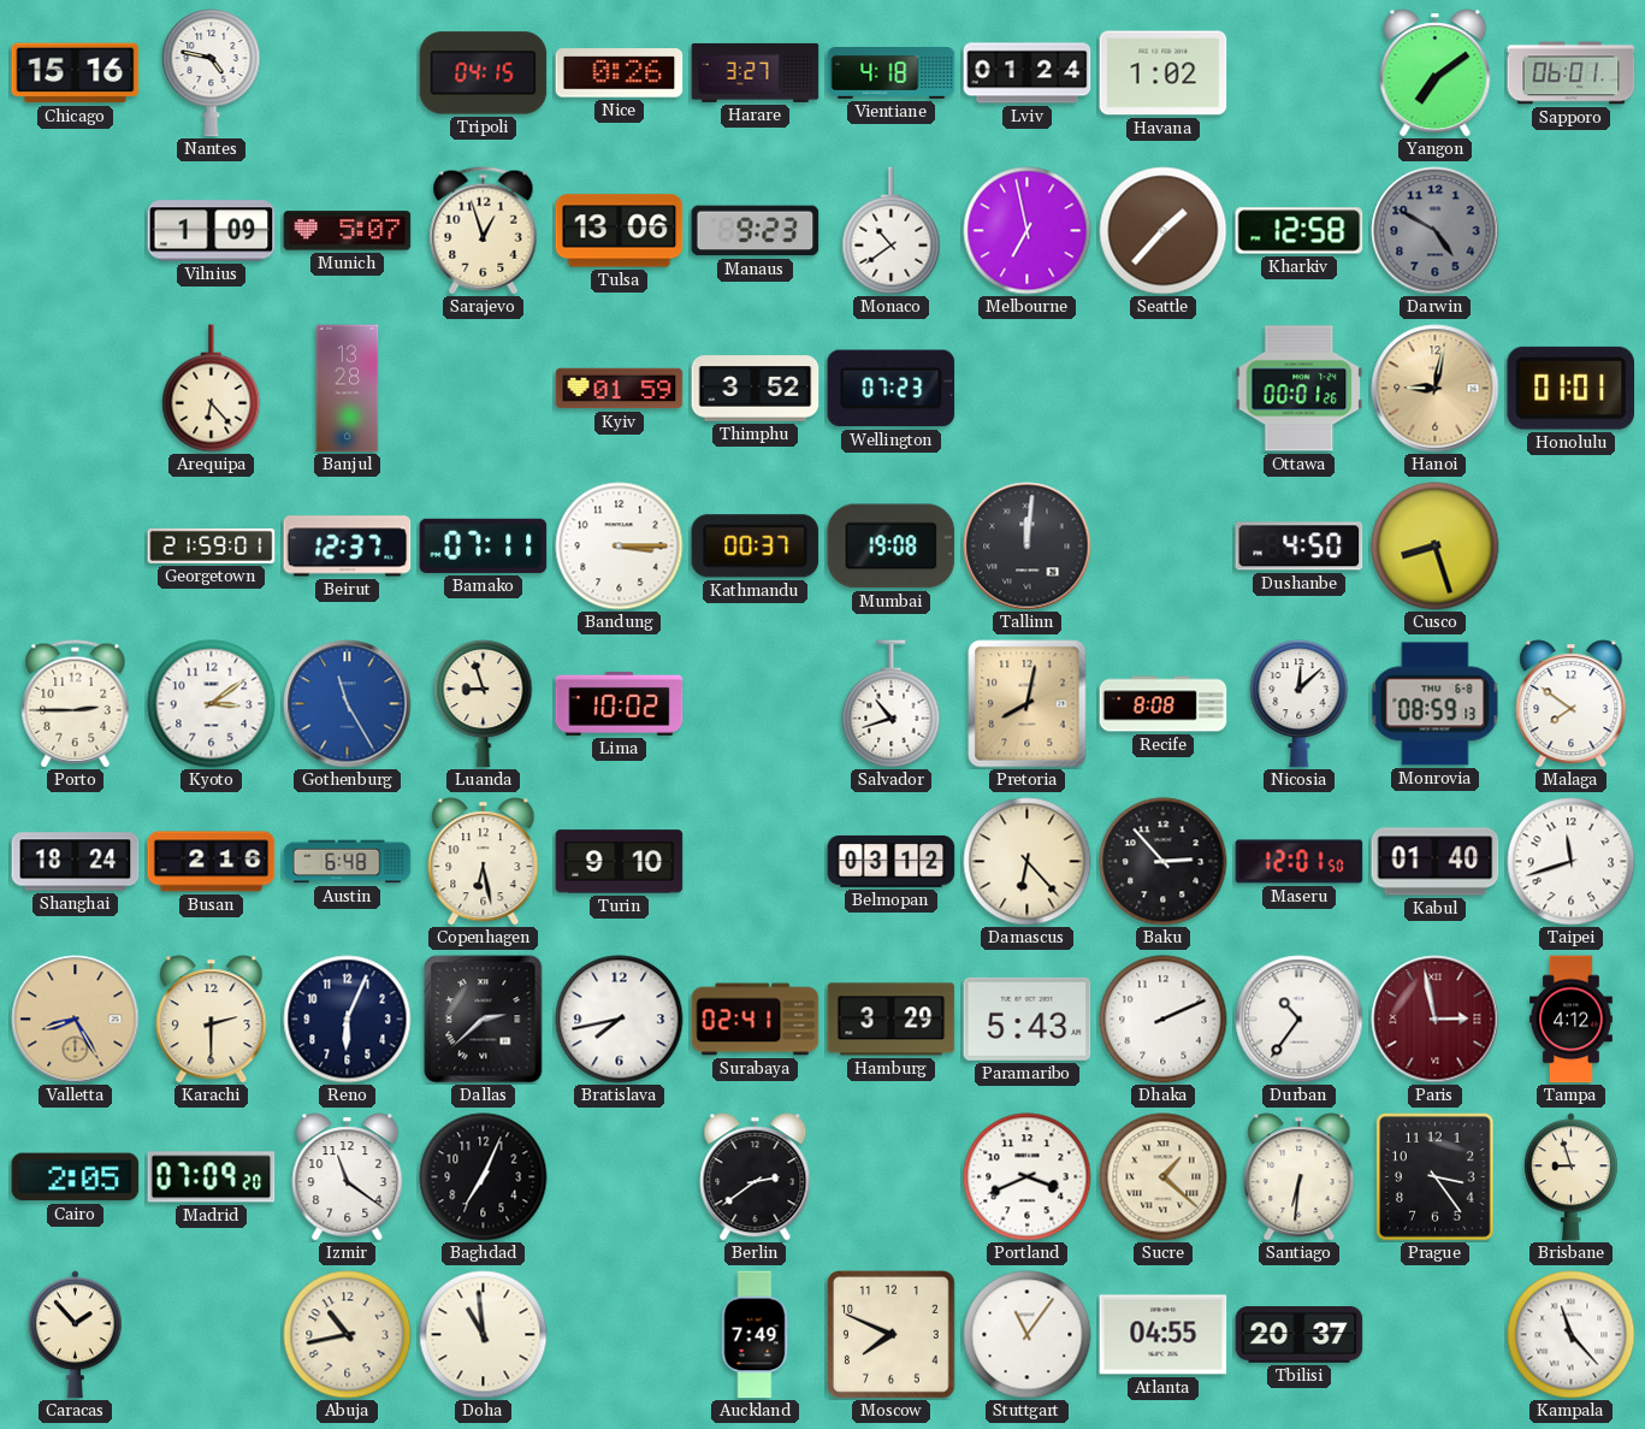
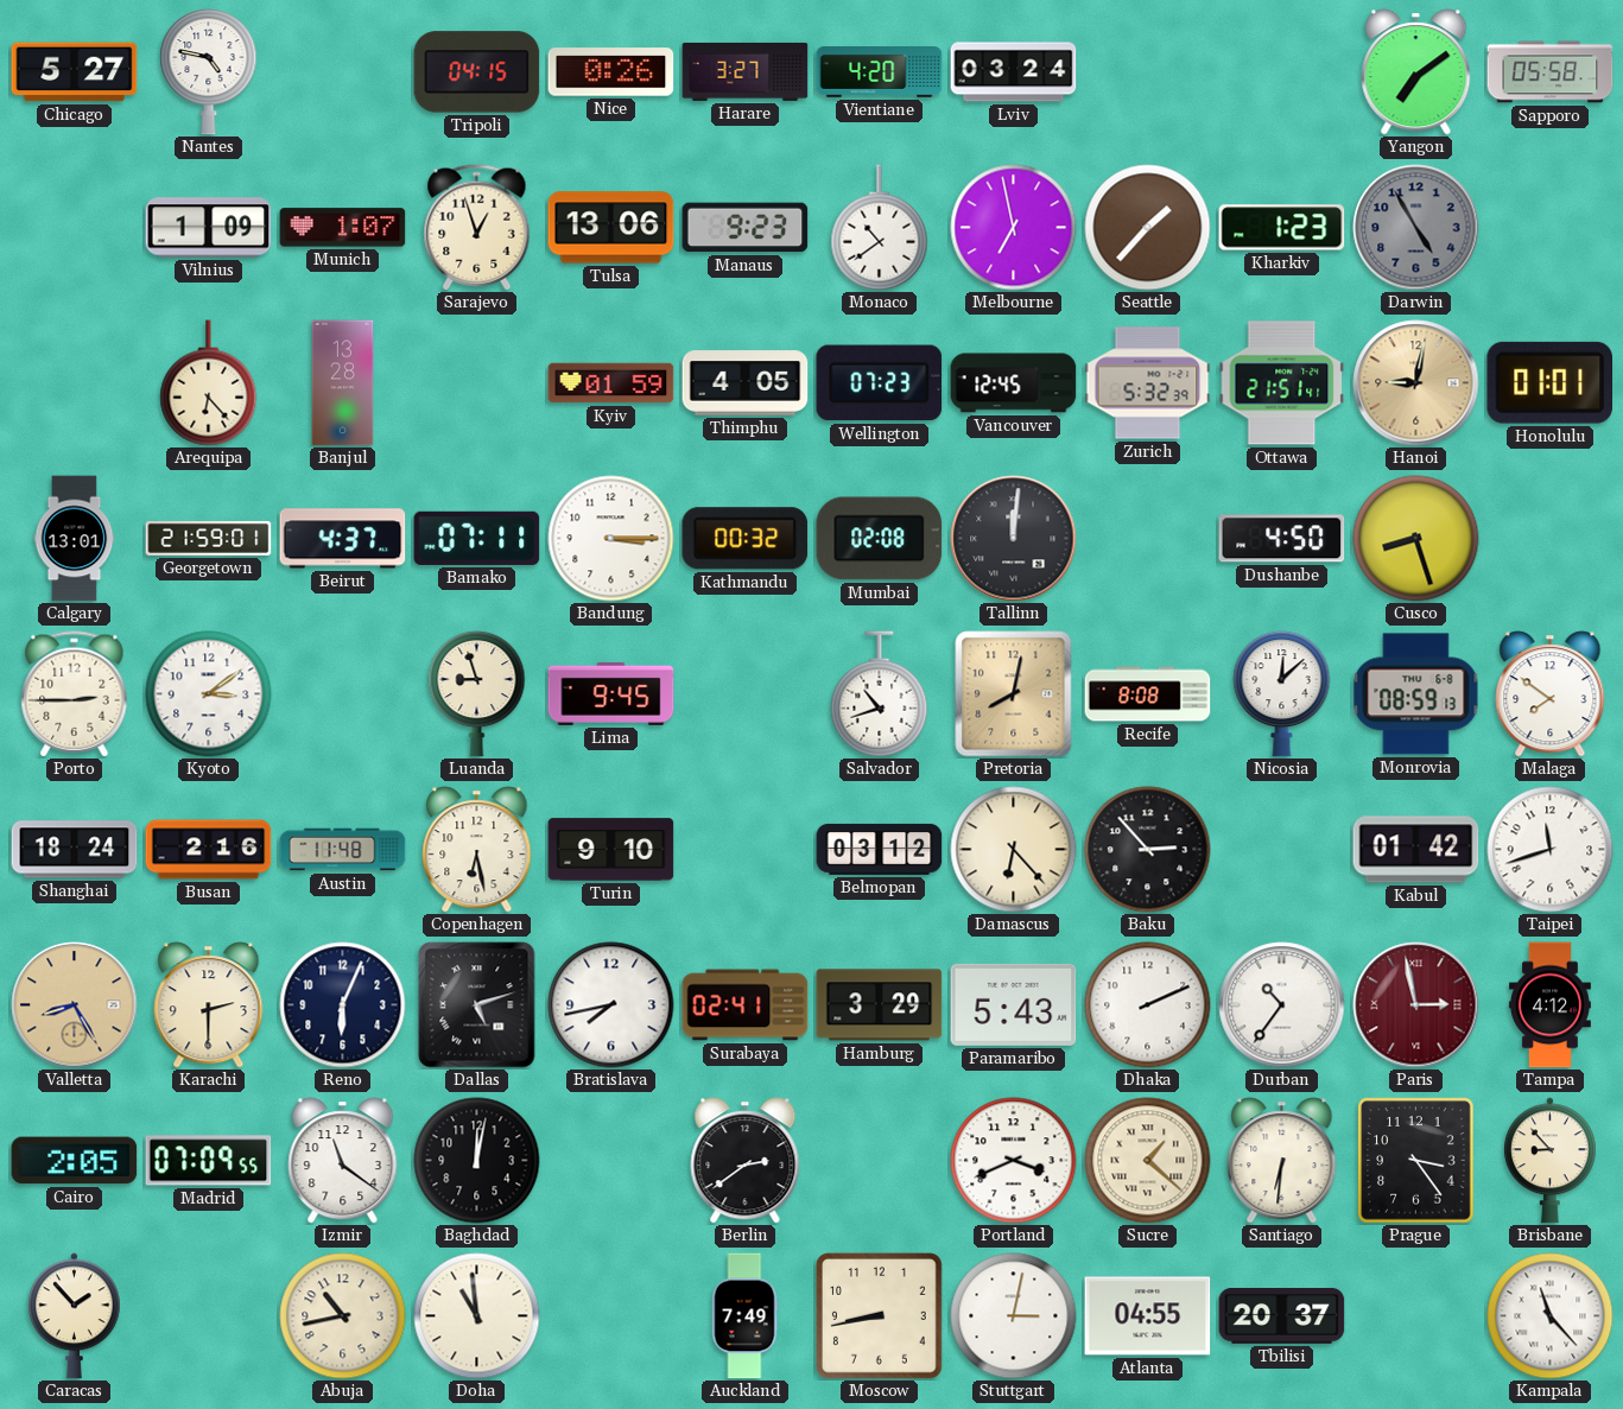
Chicago: 15:16 -> 5:27 (75, 72)
Vientiane: 4:18 -> 4:20 (880, 72)
Lviv: 01:24 -> 03:24 (1014, 72)
Havana: 1:02 -> none (1164, 73)
Sapporo: 06:01 -> 05:58 (1551, 72)
Munich: 5:07 -> 1:07 (343, 228)
Kharkiv: 12:58 -> 1:23 (1282, 228)
Darwin: 4:50 -> 4:55 (1416, 228)
Thimphu: 3:52 -> 4:05 (746, 383)
Vancouver: none -> 12:45 (1014, 383)
Zurich: none -> 5:32 (1148, 383)
Ottawa: 00:01 -> 21:51 (1282, 383)
Calgary: none -> 13:01 (75, 539)
Beirut: 12:37 -> 4:37 (343, 539)
Kathmandu: 00:37 -> 00:32 (746, 539)
Mumbai: 19:08 -> 02:08 (880, 539)
Gothenburg: 11:25 -> none (348, 704)
Lima: 10:02 -> 9:45 (611, 693)
Austin: 6:48 -> 11:48 (343, 850)
Maseru: 12:01 -> none (1300, 862)
Kabul: 01:40 -> 01:42 (1416, 850)
Dallas: 2:38 -> 5:12 (477, 1005)
Madrid: 07:09:20 -> 07:09:55 (209, 1161)
Baghdad: 7:04 -> 12:02 (477, 1161)
Brisbane: 8:57 -> 8:53 (1549, 1161)
Moscow: 7:49 -> 8:43 (879, 1315)
Stuttgart: 11:06 -> 3:02 (1014, 1316)
